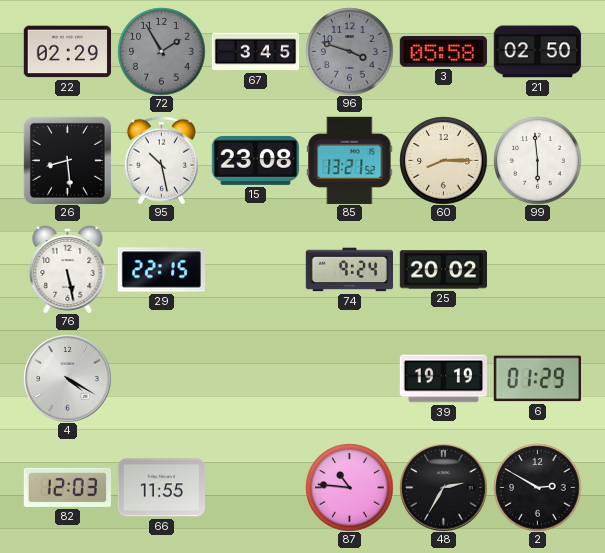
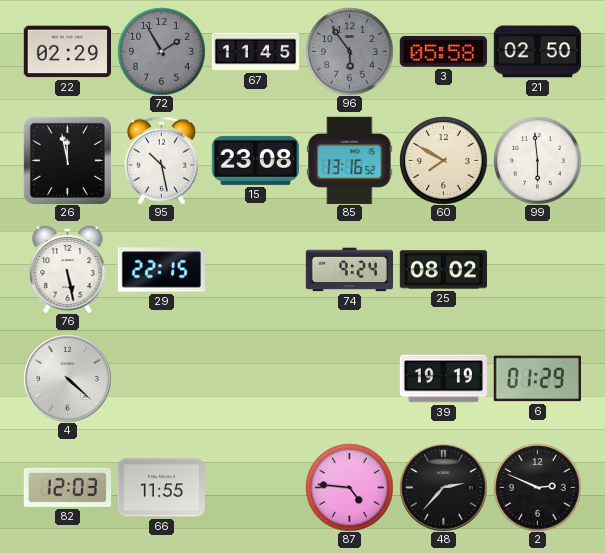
67: 3:45 -> 11:45 (255, 52)
96: 3:48 -> 5:54 (349, 51)
26: 8:29 -> 11:58 (67, 160)
85: 13:21 -> 13:16 (350, 160)
60: 8:15 -> 7:50 (443, 160)
25: 20:02 -> 08:02 (443, 270)
4: 4:20 -> 4:22 (67, 378)
87: 10:46 -> 4:46 (349, 487)
48: 2:35 -> 2:37 (443, 487)
2: 2:50 -> 2:49 (537, 487)
